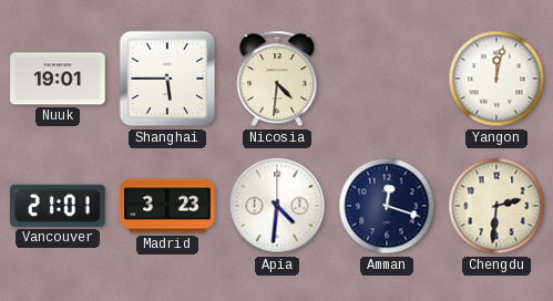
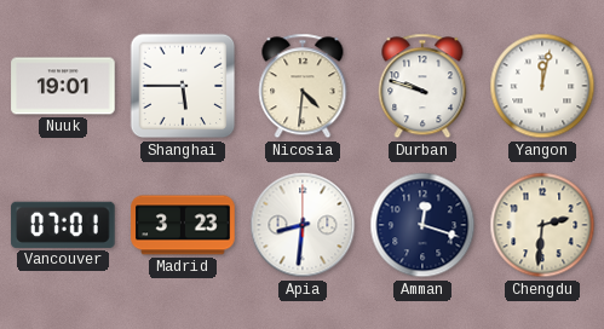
Durban: none -> 9:48 (422, 86)
Vancouver: 21:01 -> 07:01 (63, 225)
Apia: 4:31 -> 8:31 (303, 225)
